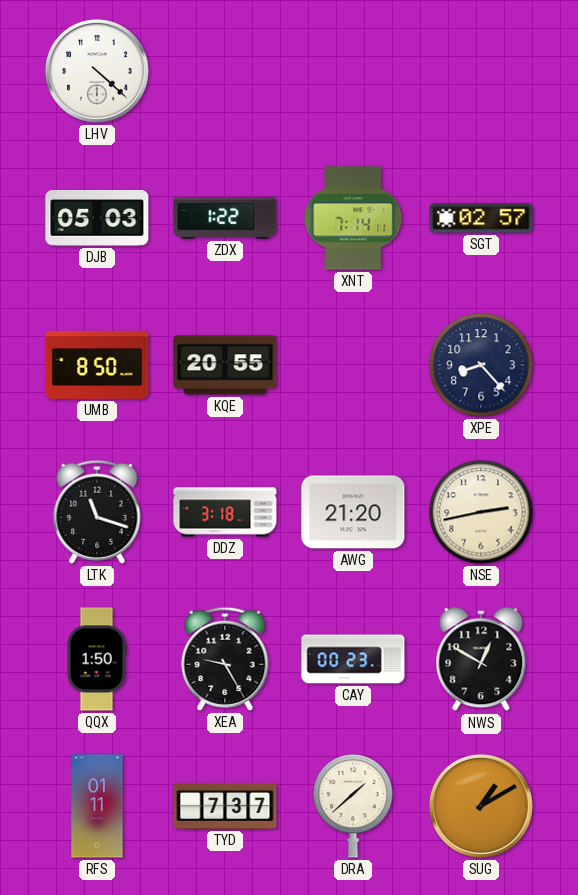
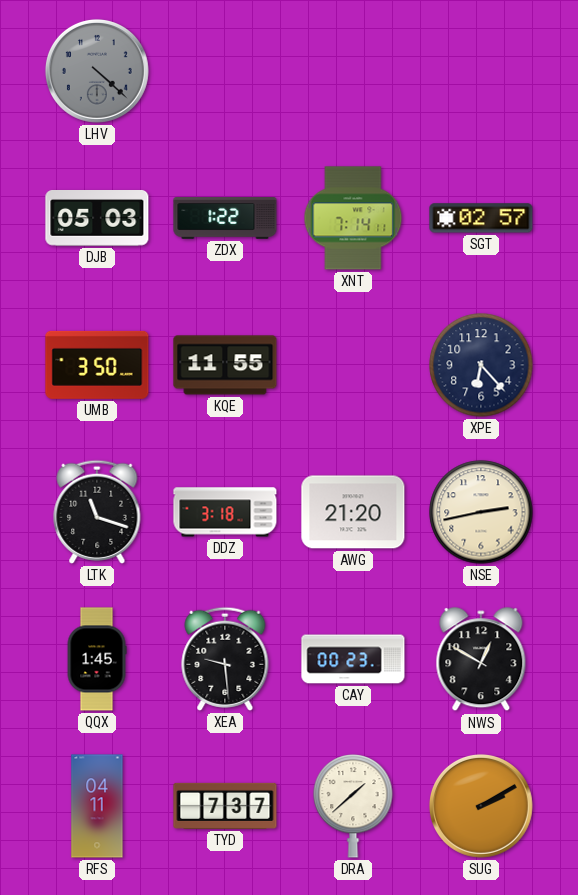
LHV dial: white -> grey (97, 71)
UMB: 8:50 -> 3:50 (97, 365)
KQE: 20:55 -> 11:55 (225, 365)
XPE: 8:23 -> 6:23 (481, 365)
QQX: 1:50 -> 1:45 (97, 659)
XEA: 9:25 -> 9:29 (225, 659)
RFS: 01:11 -> 04:11 (97, 806)
SUG: 1:10 -> 2:10 (481, 806)
